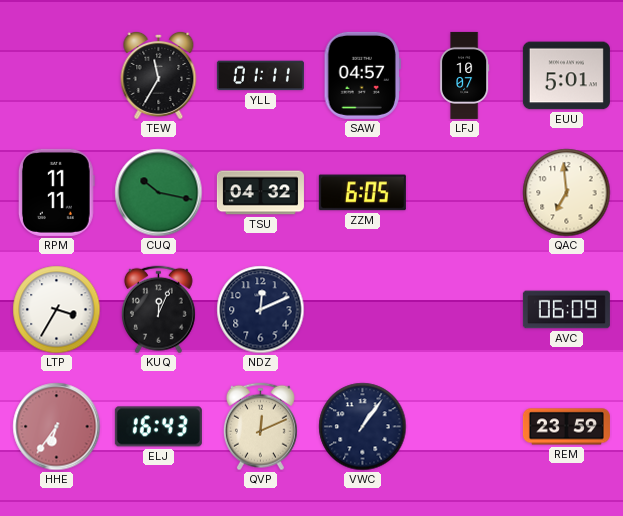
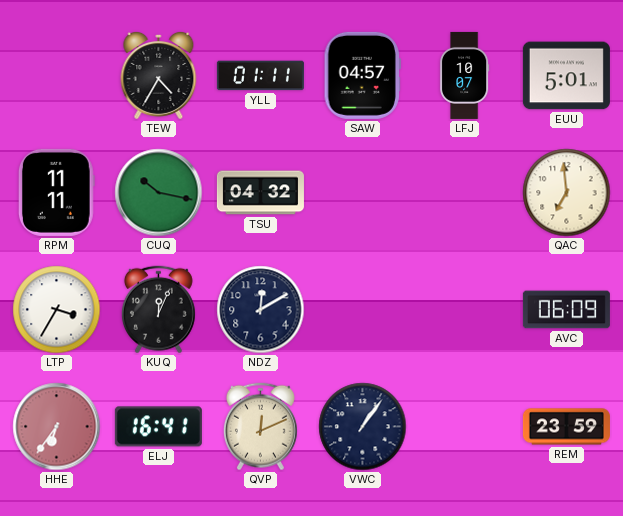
TEW: 11:35 -> 4:35 (159, 75)
ZZM: 6:05 -> none (362, 193)
NDZ: 12:11 -> 12:10 (261, 310)
ELJ: 16:43 -> 16:41 (158, 427)
